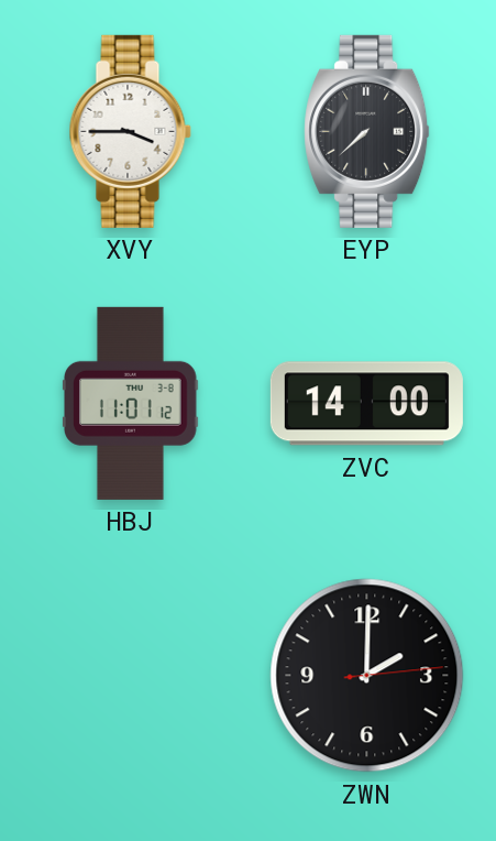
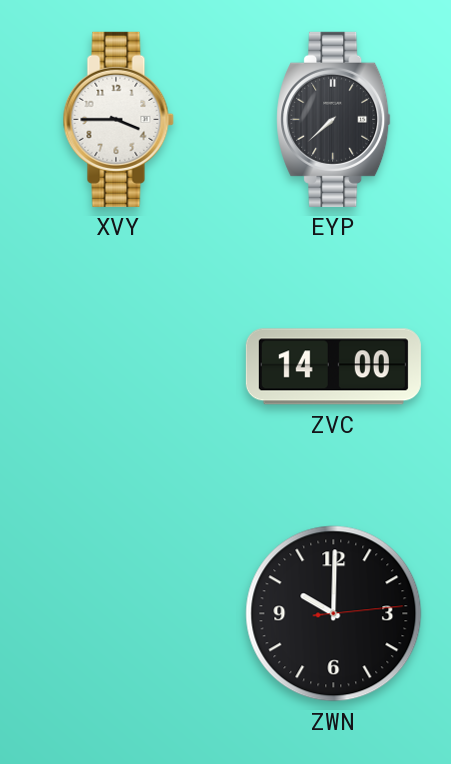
HBJ: 11:01 -> none (131, 403)
ZWN: 2:00 -> 10:00 (334, 614)
